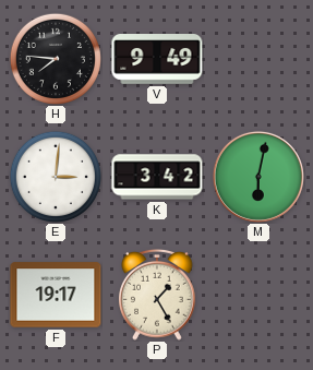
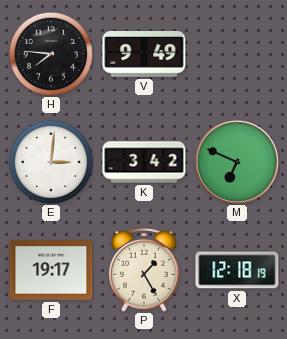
M: 6:02 -> 6:49 (237, 162)
X: none -> 12:18 (237, 270)
